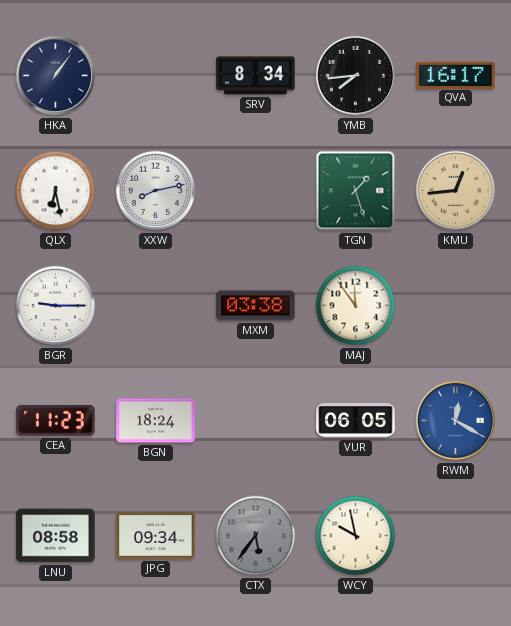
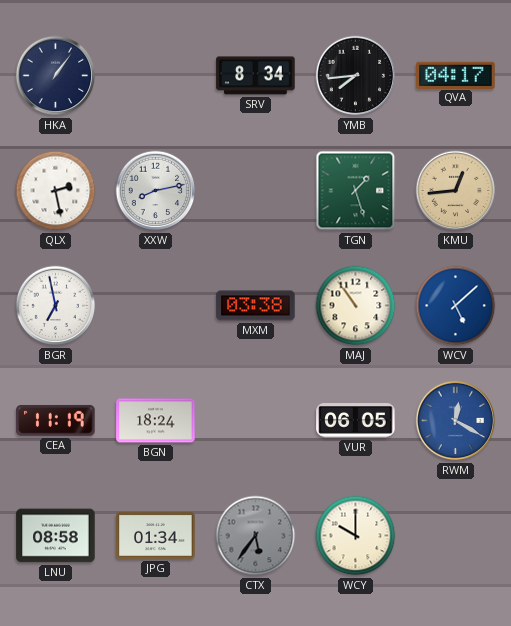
QVA: 16:17 -> 04:17 (456, 75)
QLX: 6:28 -> 2:28 (56, 191)
BGR: 9:15 -> 6:58 (56, 306)
MAJ: 11:54 -> 10:54 (356, 306)
WCV: none -> 5:08 (456, 306)
CEA: 11:23 -> 11:19 (56, 421)
JPG: 09:34 -> 01:34 (156, 535)
WCY: 9:58 -> 10:00 (356, 536)
